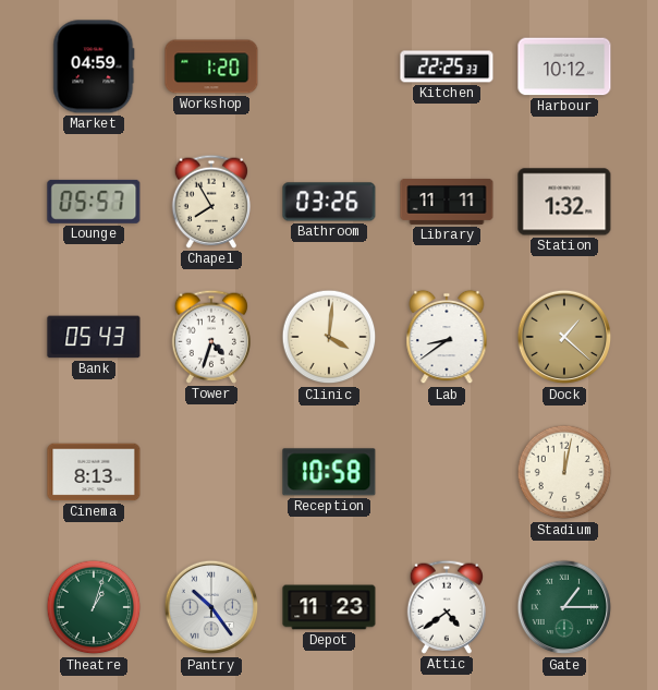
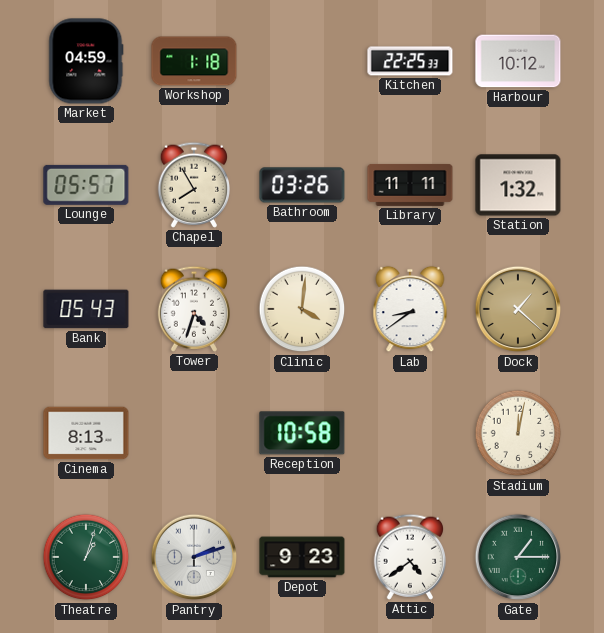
Workshop: 1:20 -> 1:18 (194, 61)
Pantry: 10:24 -> 2:12 (194, 557)
Depot: 11:23 -> 9:23 (302, 557)
